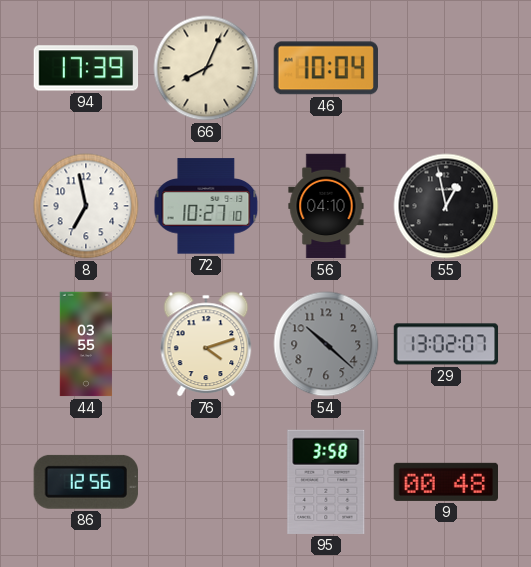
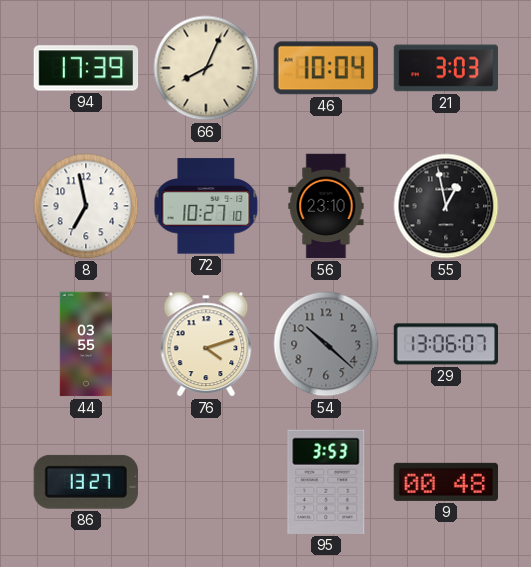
21: none -> 3:03 (446, 68)
56: 04:10 -> 23:10 (326, 206)
29: 13:02 -> 13:06 (446, 344)
86: 12:56 -> 13:27 (86, 482)
95: 3:58 -> 3:53 (326, 482)
